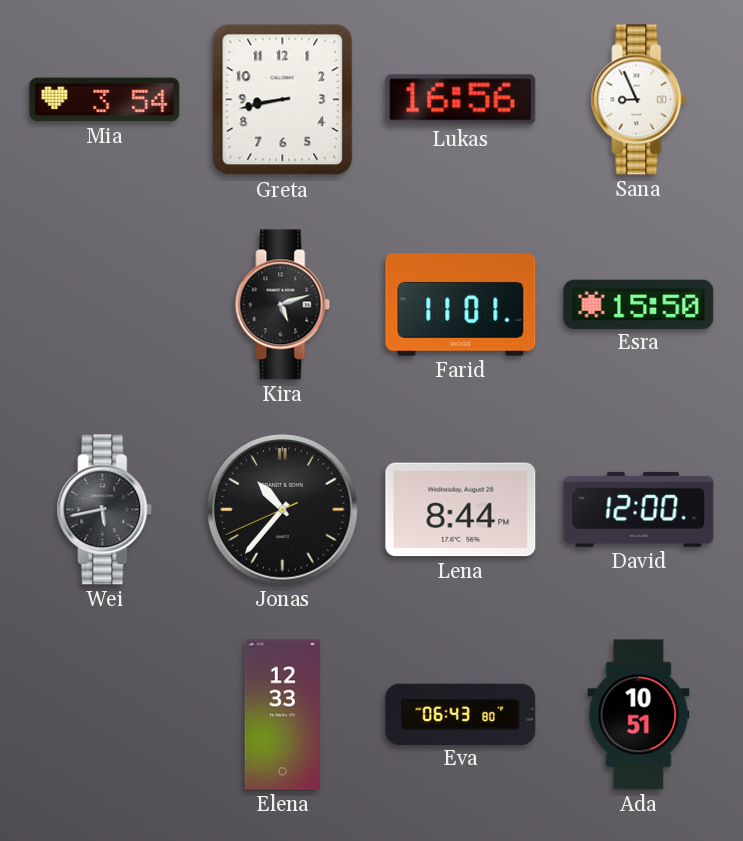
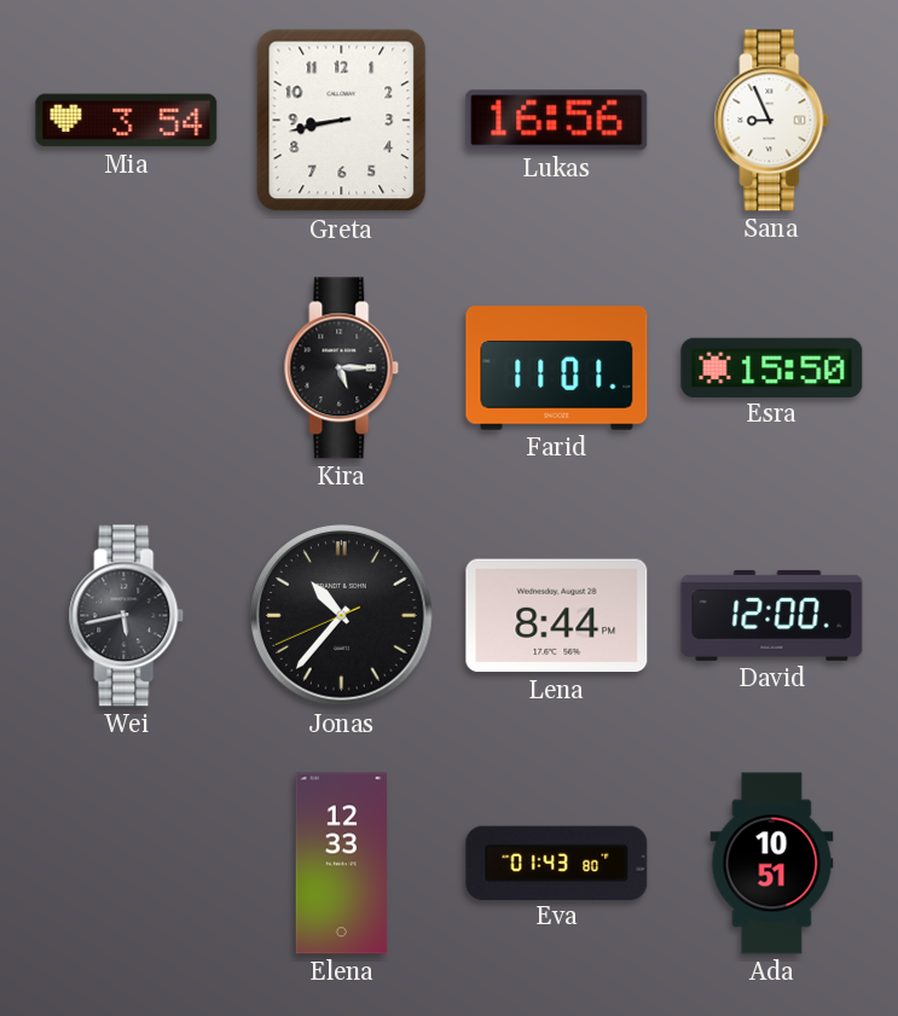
Kira: 5:12 -> 5:15 (342, 368)
Eva: 06:43 -> 01:43 (557, 863)
